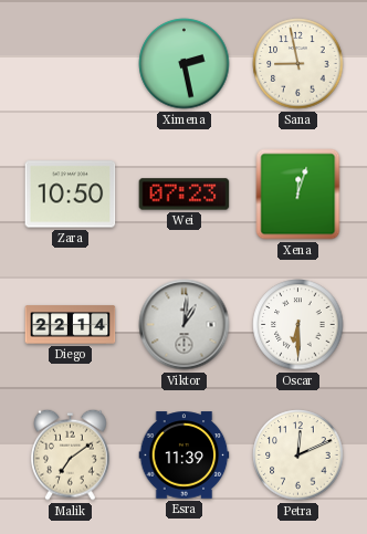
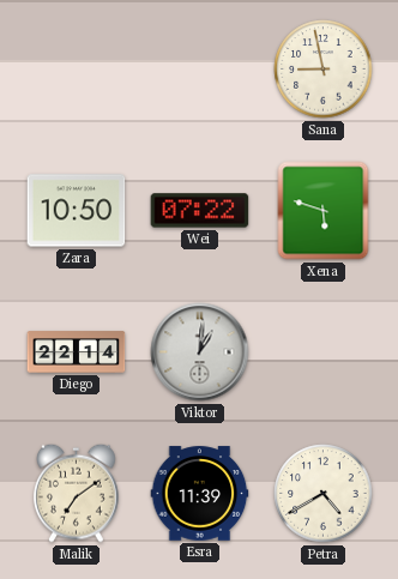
Ximena: 2:28 -> none (185, 64)
Wei: 07:23 -> 07:22 (200, 211)
Xena: 12:03 -> 5:48 (324, 211)
Oscar: 6:30 -> none (298, 325)
Petra: 12:11 -> 4:40 (324, 494)
